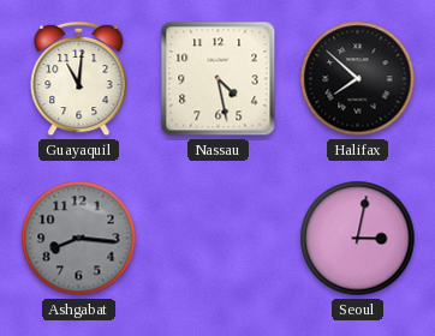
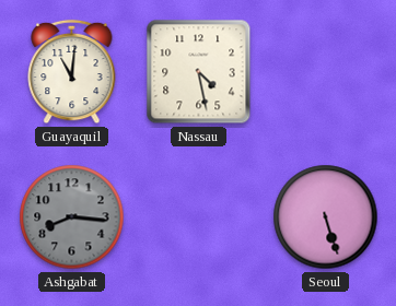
Halifax: 7:52 -> none (358, 79)
Seoul: 3:02 -> 5:27 (326, 217)
